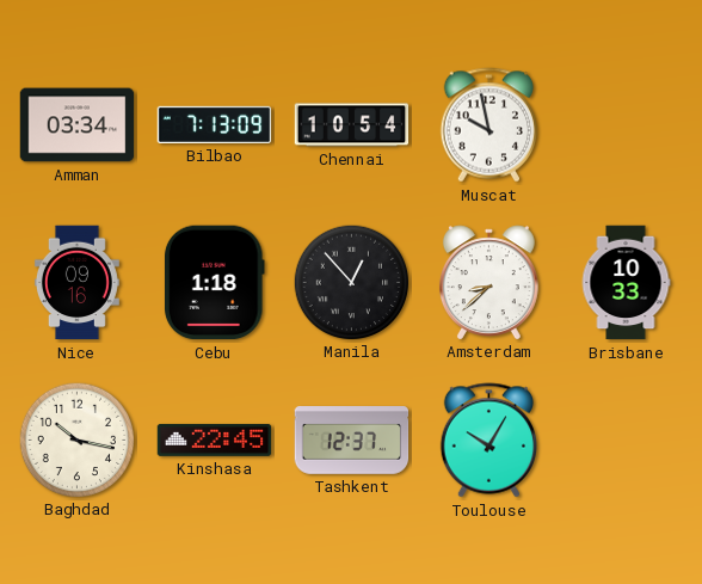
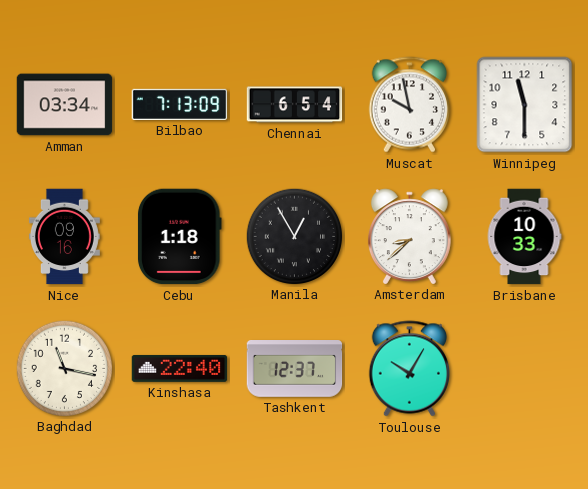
Chennai: 10:54 -> 6:54 (295, 105)
Winnipeg: none -> 11:30 (525, 105)
Manila: 12:53 -> 12:55 (294, 236)
Baghdad: 10:17 -> 11:17 (64, 368)
Kinshasa: 22:45 -> 22:40 (180, 369)
